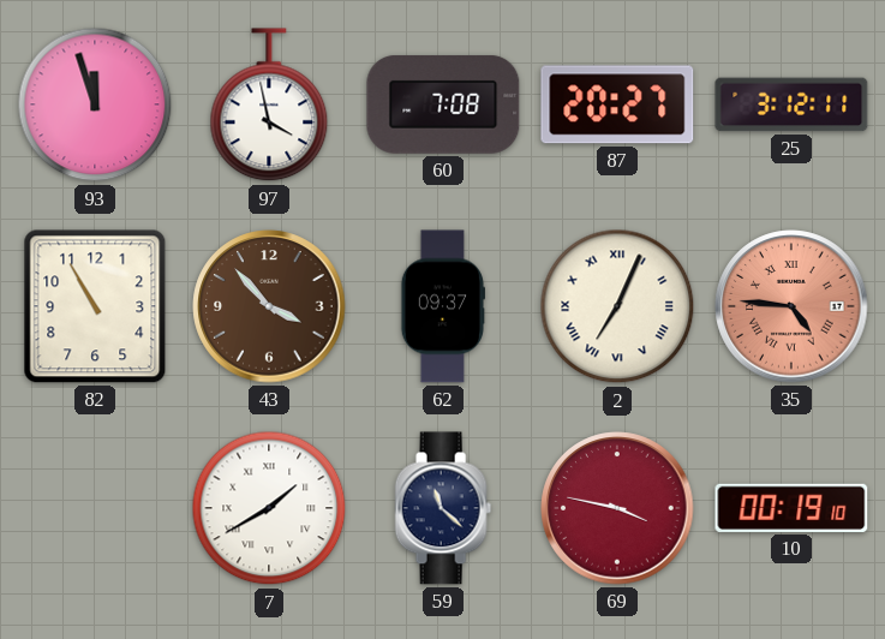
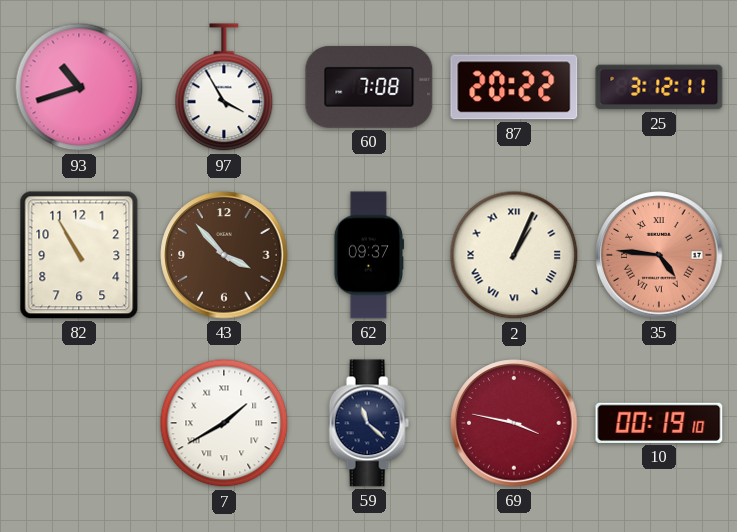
93: 11:57 -> 10:42 (79, 87)
97: 3:58 -> 3:55 (224, 88)
87: 20:27 -> 20:22 (514, 87)
2: 7:04 -> 1:04 (514, 255)
